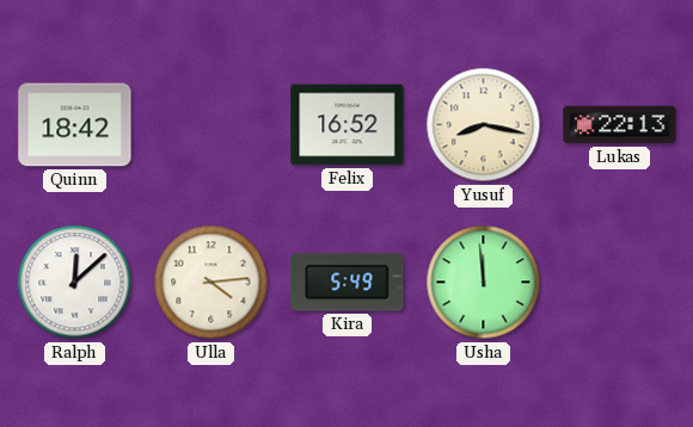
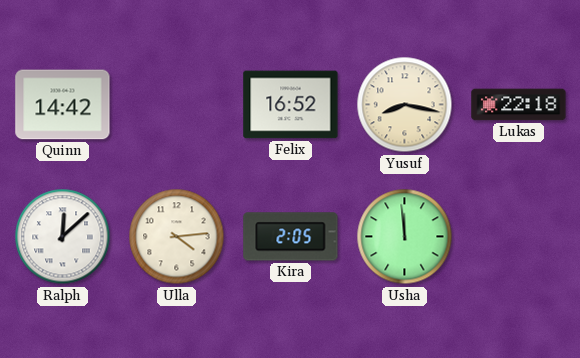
Quinn: 18:42 -> 14:42 (63, 105)
Lukas: 22:13 -> 22:18 (519, 105)
Kira: 5:49 -> 2:05 (291, 237)
